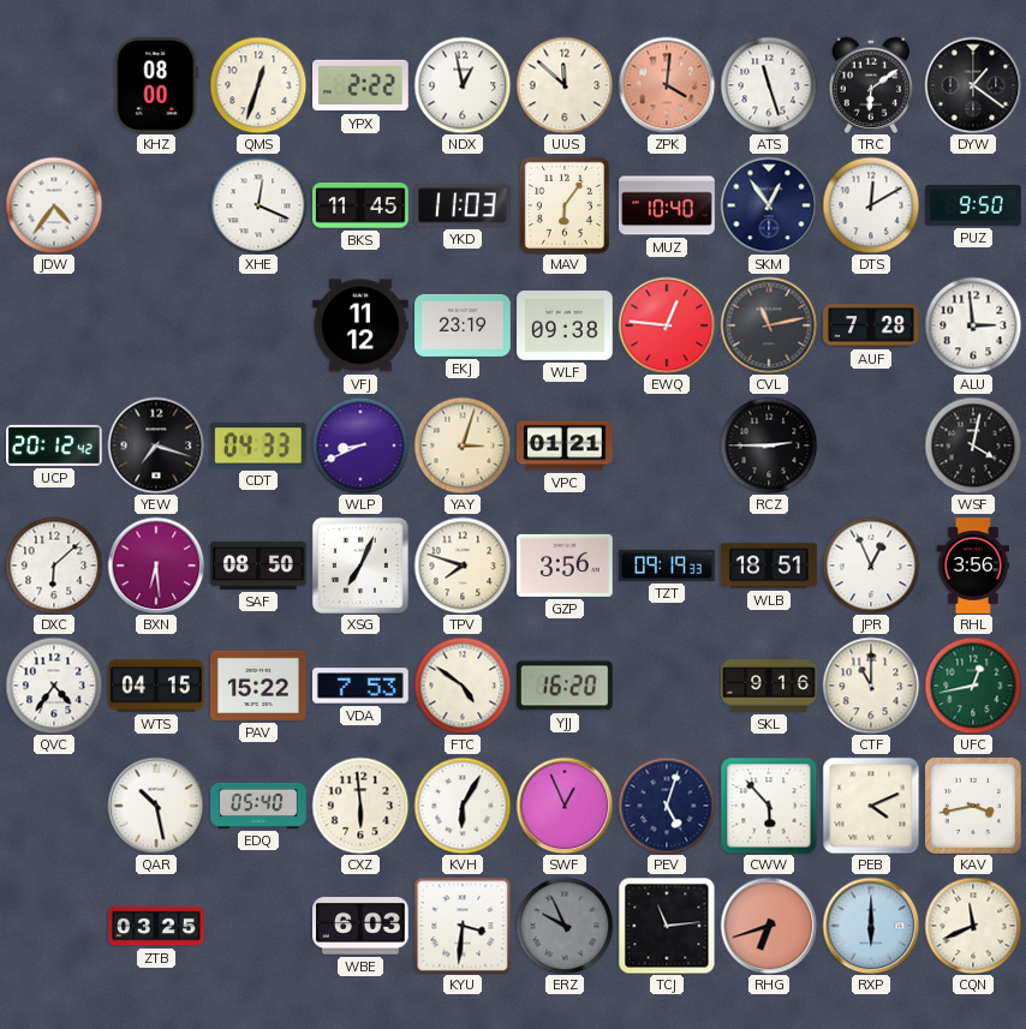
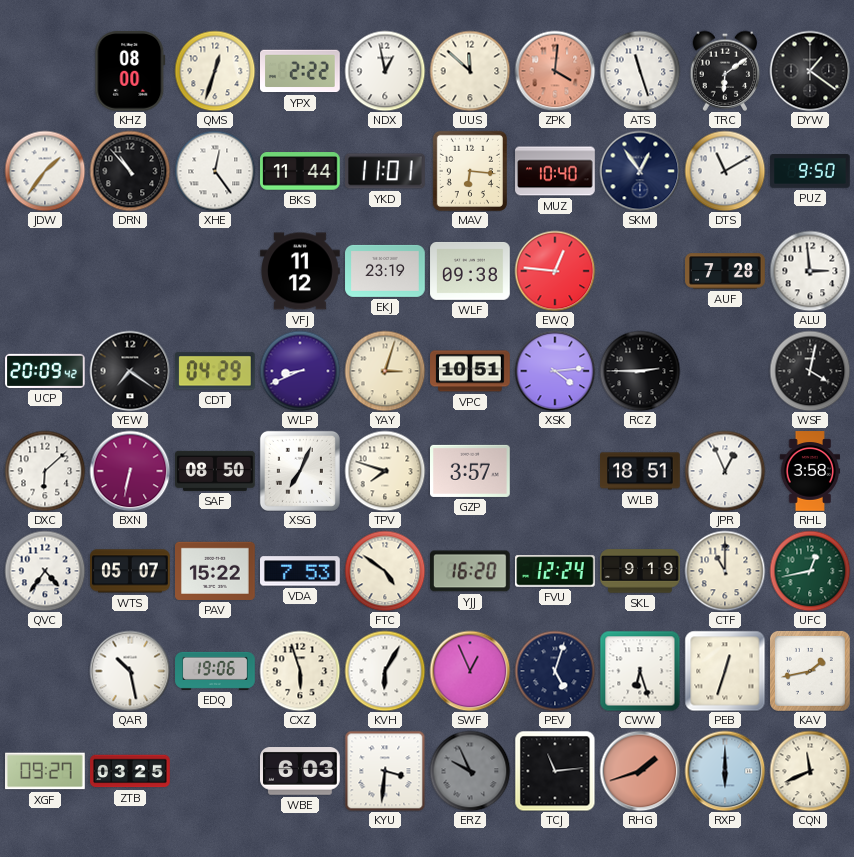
JDW: 4:36 -> 1:36 (45, 171)
DRN: none -> 10:53 (130, 171)
XHE: 12:19 -> 12:24 (215, 171)
BKS: 11:45 -> 11:44 (300, 171)
YKD: 11:03 -> 11:01 (385, 171)
MAV: 6:06 -> 6:16 (470, 171)
DTS: 12:10 -> 11:10 (725, 171)
CVL: 11:13 -> none (769, 325)
UCP: 20:12 -> 20:09 (45, 371)
YEW: 7:18 -> 7:21 (130, 371)
CDT: 04:33 -> 04:29 (215, 371)
VPC: 01:21 -> 10:51 (470, 371)
XSK: none -> 4:14 (555, 371)
BXN: 6:29 -> 6:32 (130, 471)
GZP: 3:56 -> 3:57 (471, 471)
TZT: 09:19 -> none (667, 566)
RHL: 3:56 -> 3:58 (810, 471)
WTS: 04:15 -> 05:07 (131, 571)
FVU: none -> 12:24 (555, 571)
SKL: 9:16 -> 9:19 (640, 571)
EDQ: 05:40 -> 19:06 (215, 671)
CXZ: 5:59 -> 5:57 (300, 671)
CWW: 5:53 -> 6:27 (640, 671)
PEB: 4:11 -> 12:33 (725, 671)
KAV: 3:43 -> 1:43 (810, 671)
XGF: none -> 09:27 (46, 771)
RHG: 6:42 -> 1:42 (640, 771)
